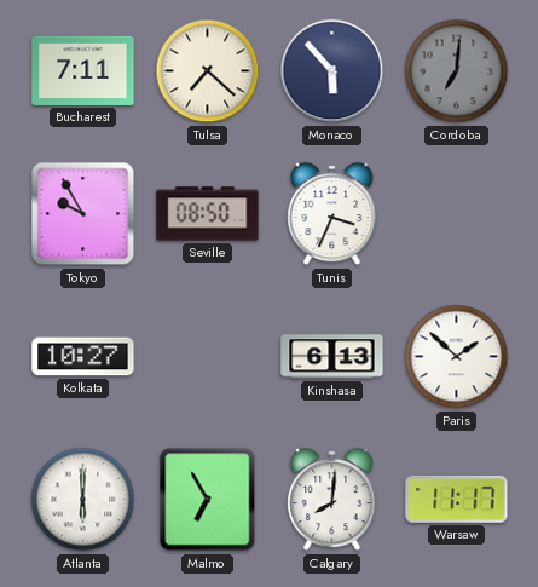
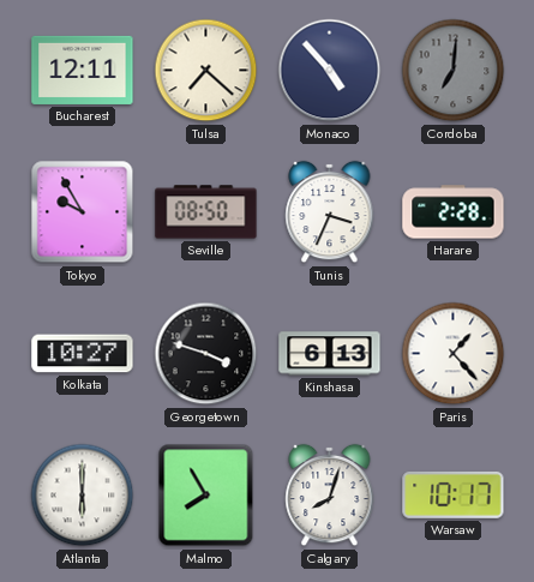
Bucharest: 7:11 -> 12:11 (83, 70)
Monaco: 5:53 -> 4:53 (330, 71)
Harare: none -> 2:28 (454, 212)
Georgetown: none -> 3:48 (206, 354)
Paris: 1:52 -> 1:23 (454, 354)
Malmo: 6:55 -> 7:55 (206, 496)
Calgary: 8:01 -> 8:03 (330, 496)
Warsaw: 11:17 -> 10:17 (454, 494)
